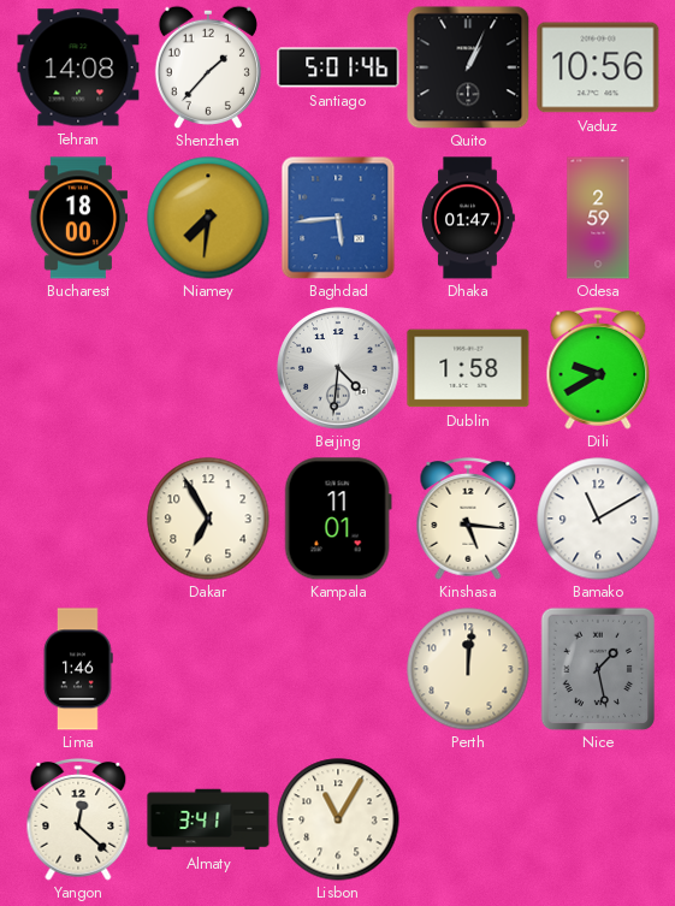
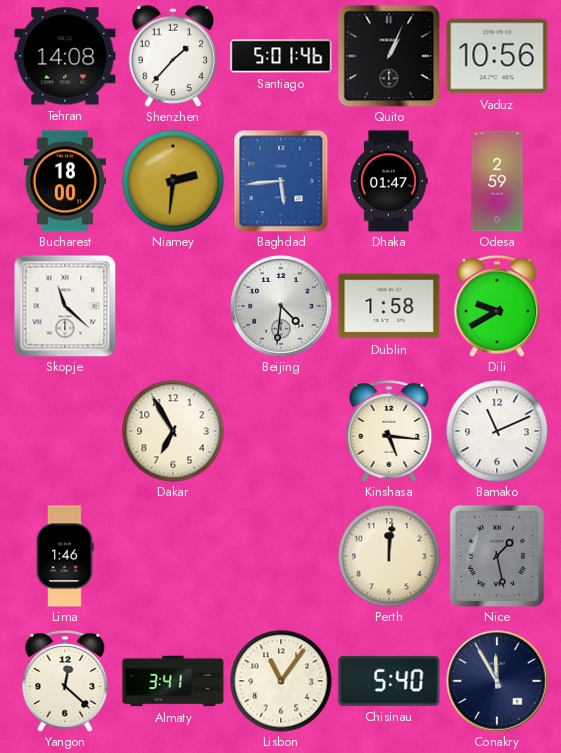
Niamey: 7:31 -> 2:31 (173, 181)
Skopje: none -> 11:22 (65, 306)
Kampala: 11:01 -> none (338, 519)
Bamako: 11:10 -> 11:11 (497, 431)
Lisbon: 11:05 -> 11:06 (281, 681)
Chisinau: none -> 5:40 (389, 681)
Conakry: none -> 11:55 (497, 681)
